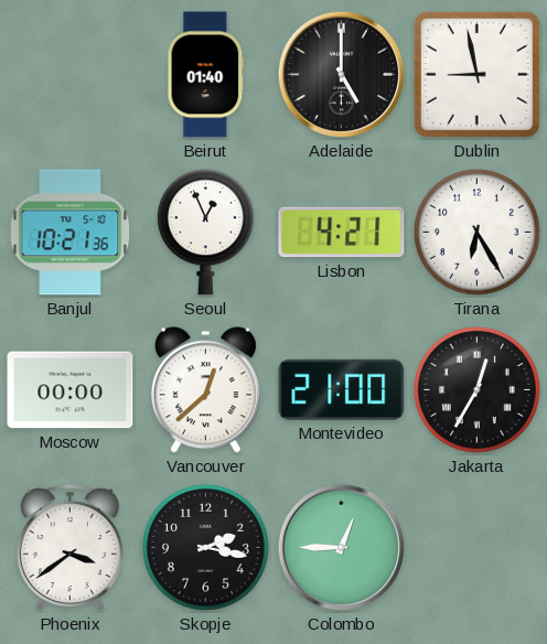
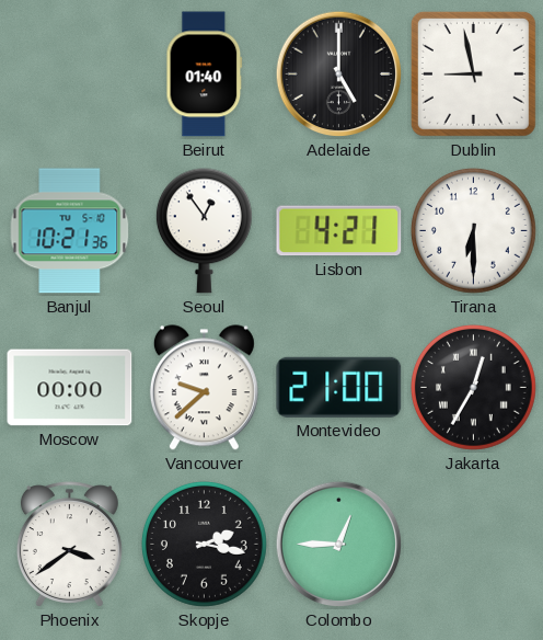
Seoul: 12:56 -> 12:54 (204, 231)
Tirana: 6:25 -> 6:30 (473, 230)
Vancouver: 12:38 -> 9:38 (204, 388)
